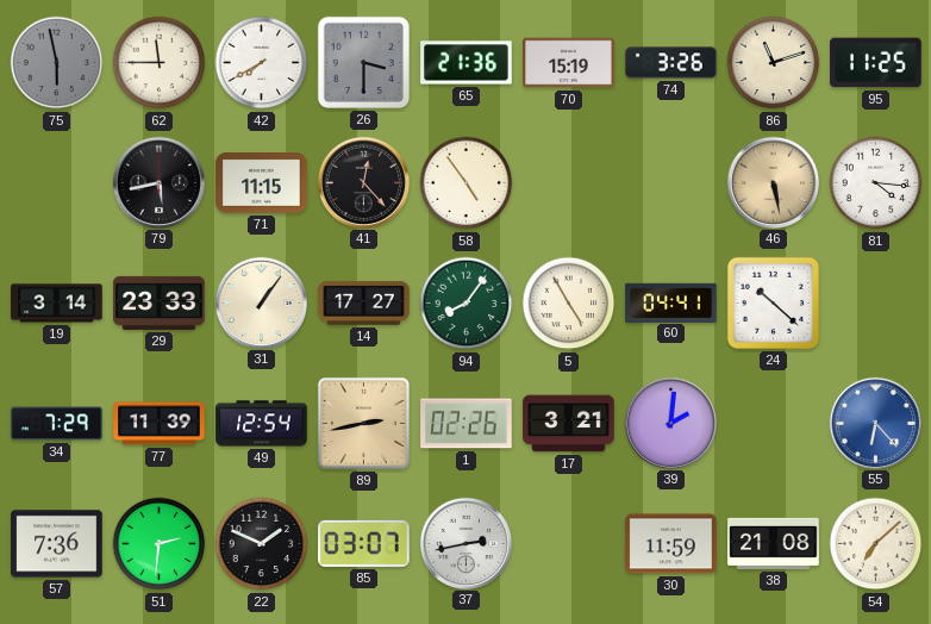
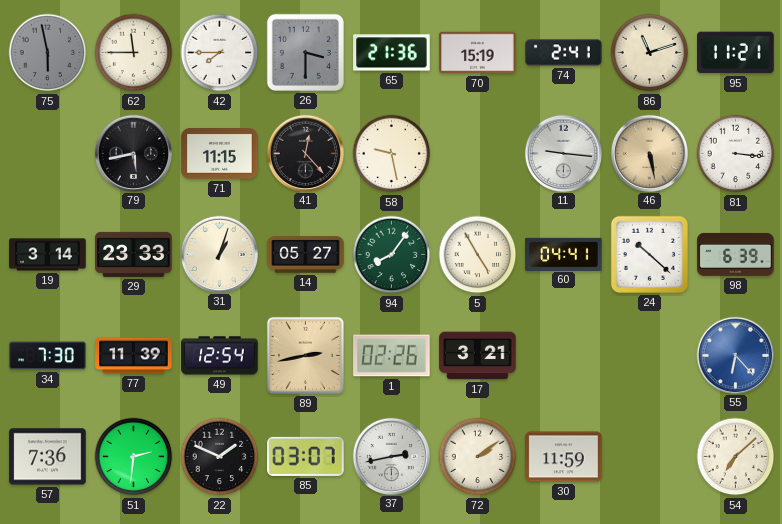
42: 7:40 -> 7:45 (220, 53)
74: 3:26 -> 2:41 (564, 53)
95: 11:25 -> 11:21 (736, 53)
58: 4:54 -> 9:28 (392, 154)
11: none -> 9:16 (563, 153)
81: 4:16 -> 3:16 (736, 154)
31: 1:06 -> 1:03 (219, 254)
14: 17:27 -> 05:27 (306, 255)
98: none -> 6:39 (736, 254)
34: 7:29 -> 7:30 (48, 356)
39: 2:01 -> none (670, 423)
72: none -> 2:09 (478, 457)
38: 21:08 -> none (774, 543)
